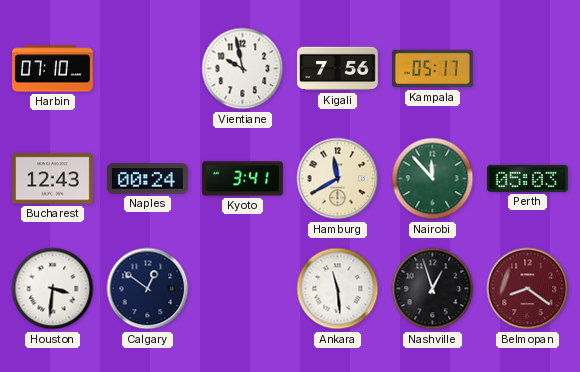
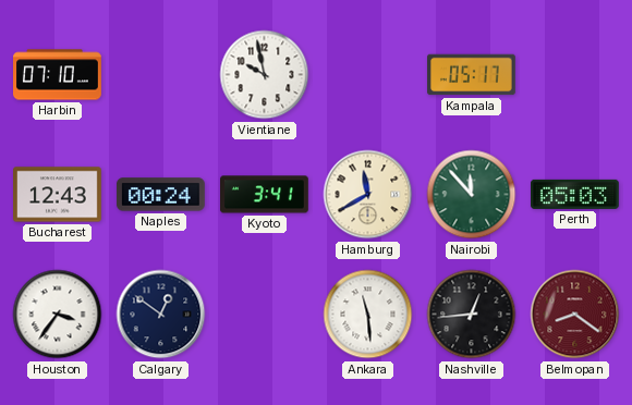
Kigali: 7:56 -> none (338, 69)
Houston: 3:31 -> 3:36 (58, 315)
Nashville: 12:57 -> 12:44 (472, 315)
